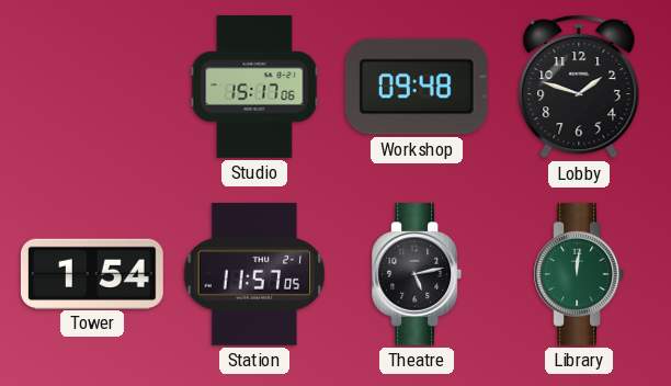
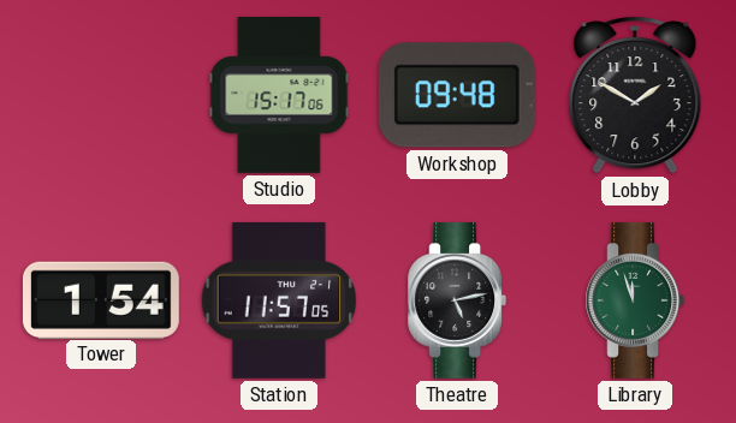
Lobby: 1:48 -> 1:50 (635, 96)
Library: 12:01 -> 11:57 (635, 300)
